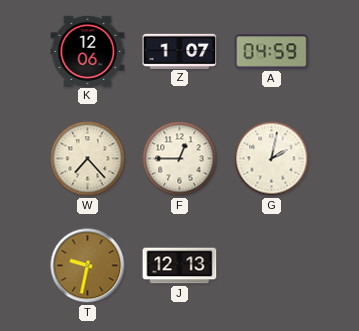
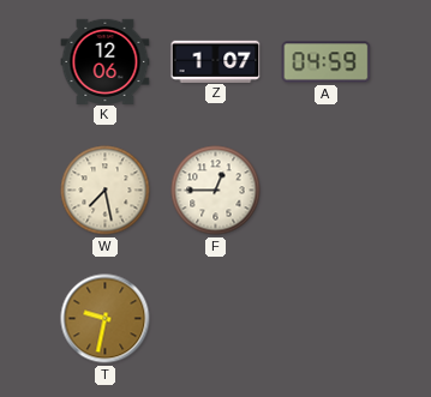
W: 7:23 -> 7:28 (106, 191)
G: 2:02 -> none (272, 159)
J: 12:13 -> none (180, 266)
